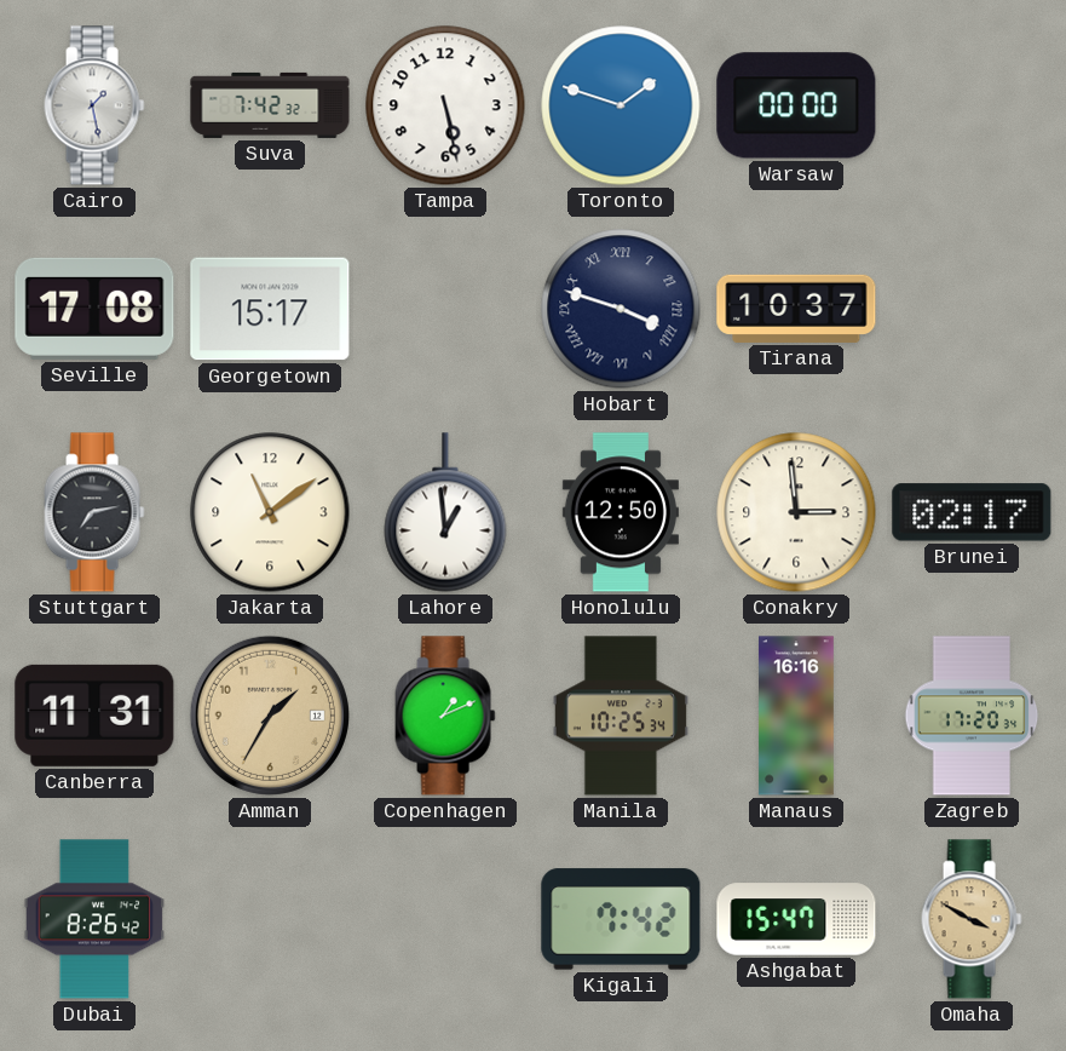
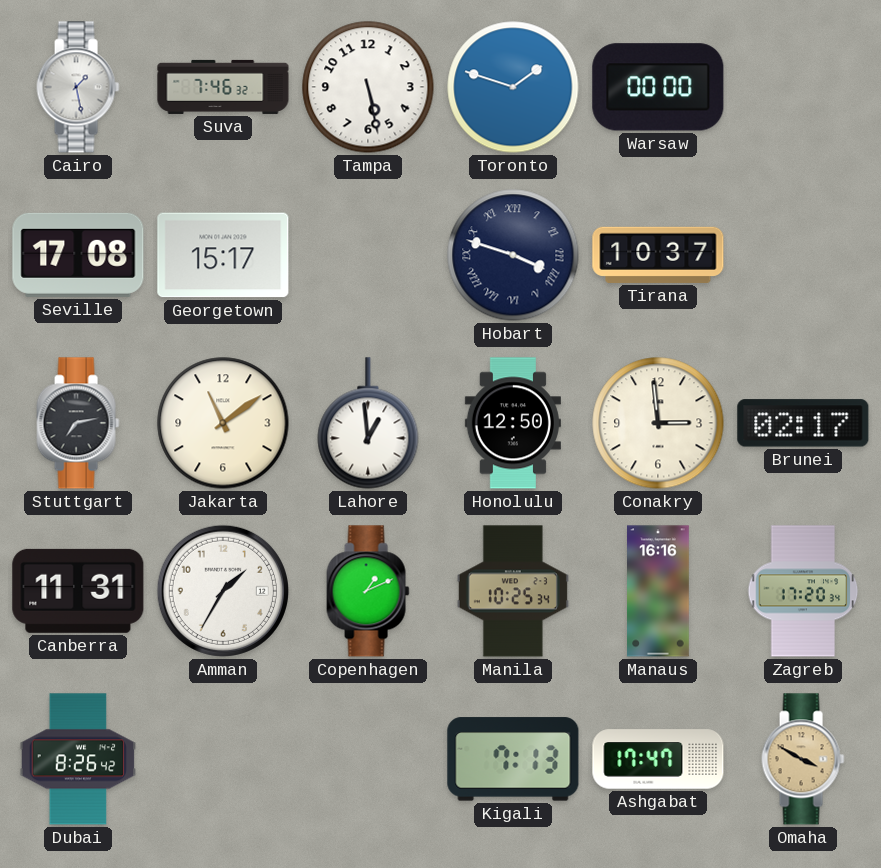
Suva: 7:42 -> 7:46 (223, 87)
Amman dial: champagne -> white (223, 591)
Kigali: 7:42 -> 7:13 (513, 759)
Ashgabat: 15:47 -> 17:47 (658, 759)
